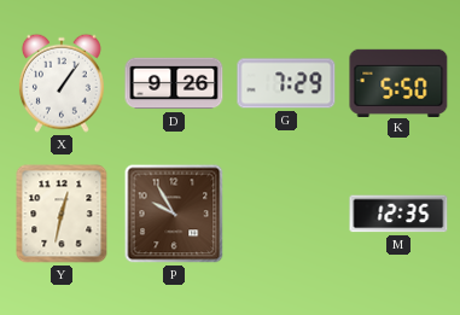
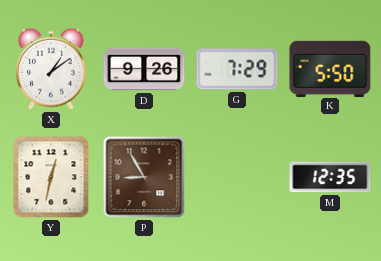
X: 1:06 -> 1:09 (51, 69)
P: 9:55 -> 8:55 (144, 177)
